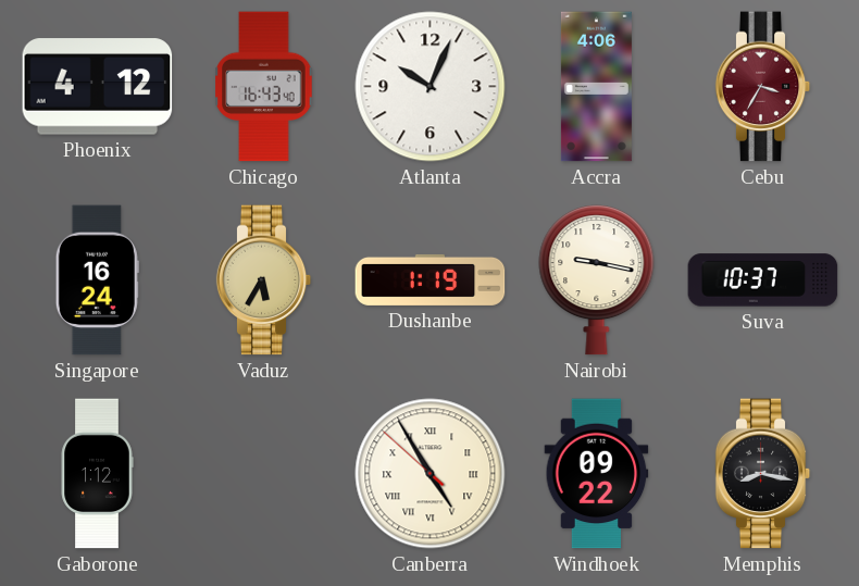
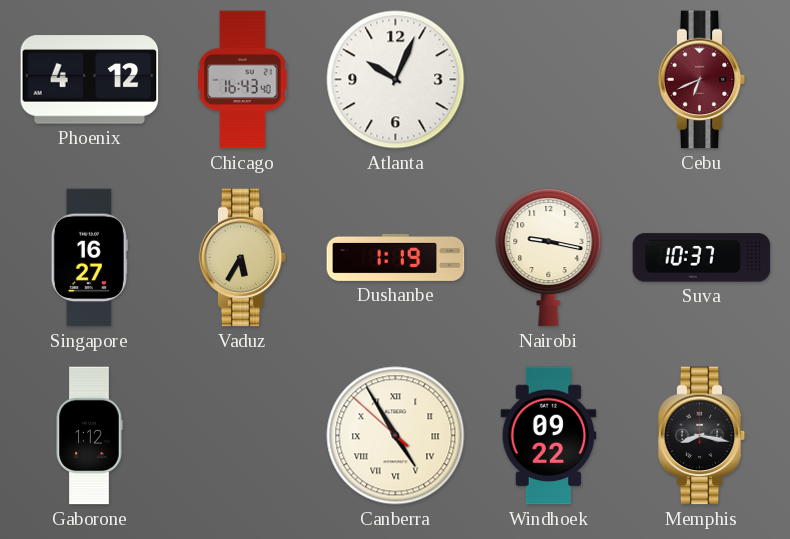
Accra: 4:06 -> none (596, 87)
Cebu: 3:35 -> 6:41 (702, 80)
Singapore: 16:24 -> 16:27 (89, 258)
